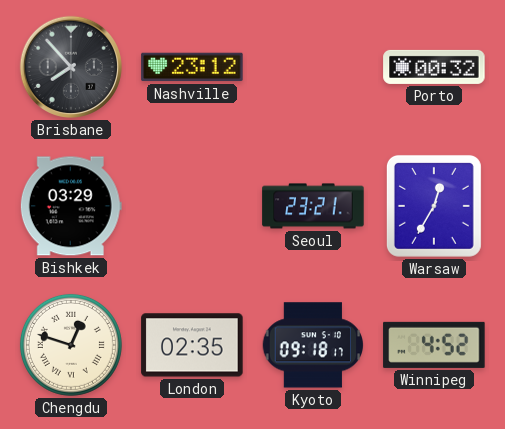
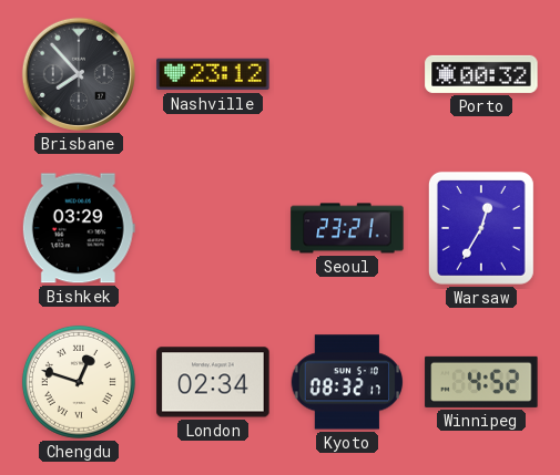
London: 02:35 -> 02:34 (213, 382)
Kyoto: 09:18 -> 08:32 (346, 382)
